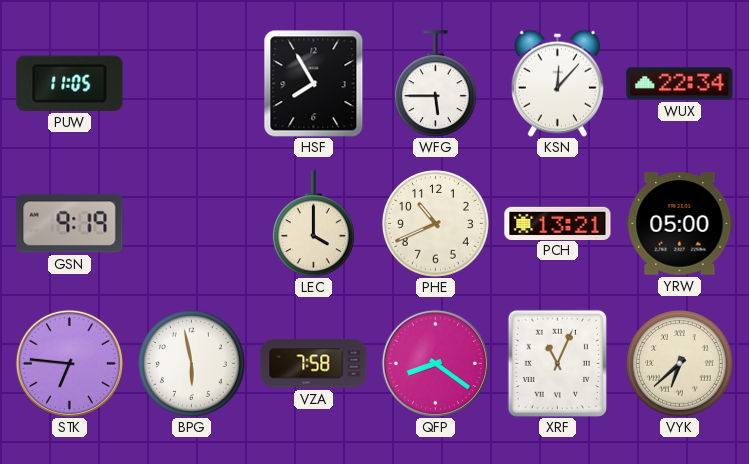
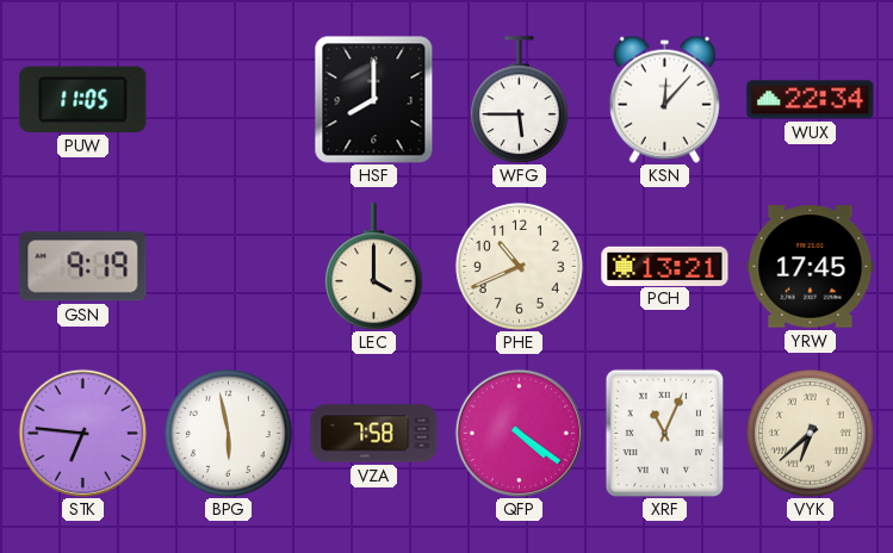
HSF: 7:55 -> 8:00 (374, 99)
YRW: 05:00 -> 17:45 (811, 267)
QFP: 8:21 -> 4:21 (519, 433)
